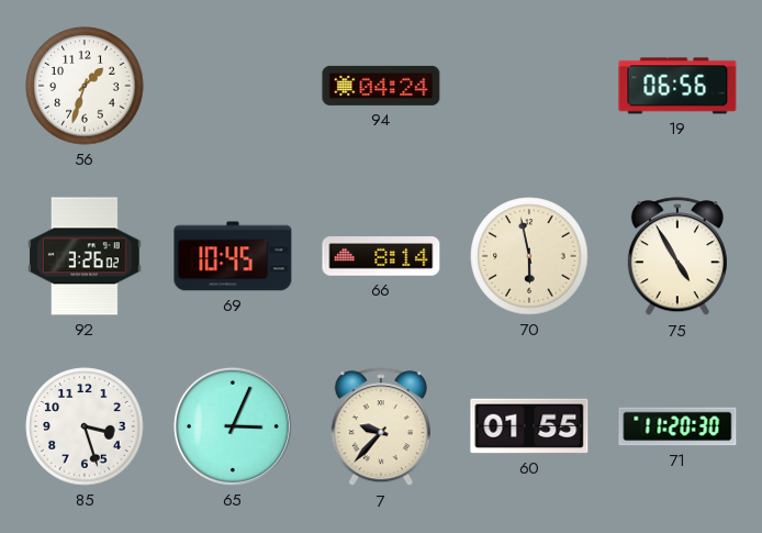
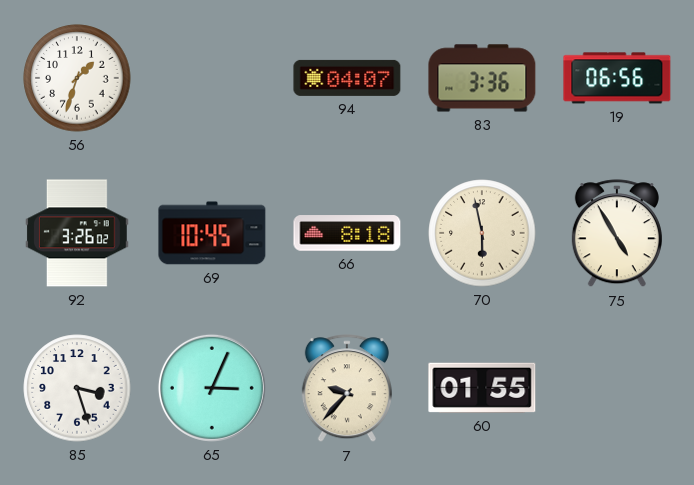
94: 04:24 -> 04:07 (347, 78)
83: none -> 3:36 (482, 78)
66: 8:14 -> 8:18 (347, 233)
71: 11:20 -> none (677, 426)
